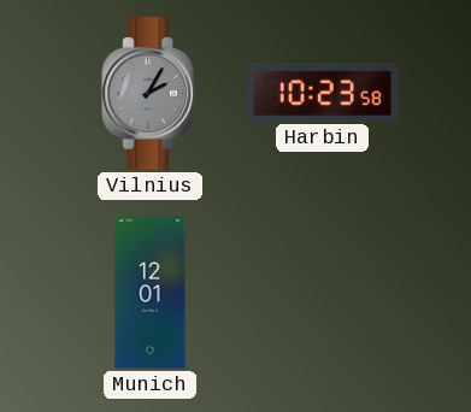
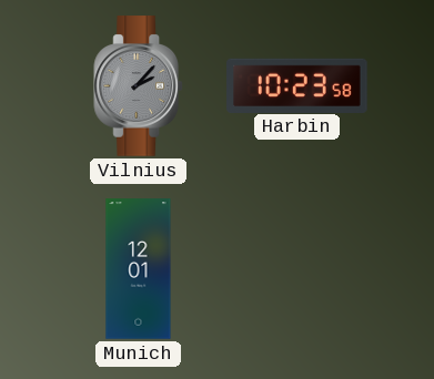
Vilnius: 2:05 -> 2:07 (139, 86)
